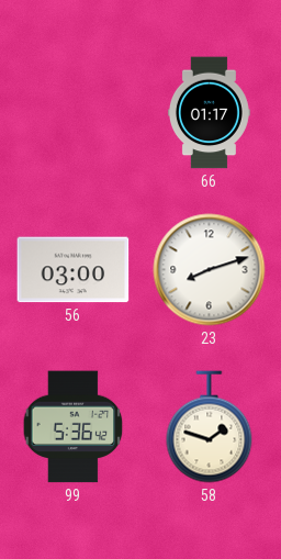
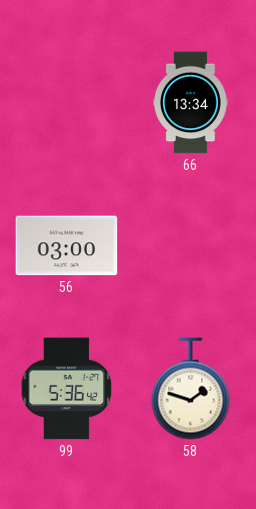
66: 01:17 -> 13:34 (190, 103)
23: 8:12 -> none (210, 270)
